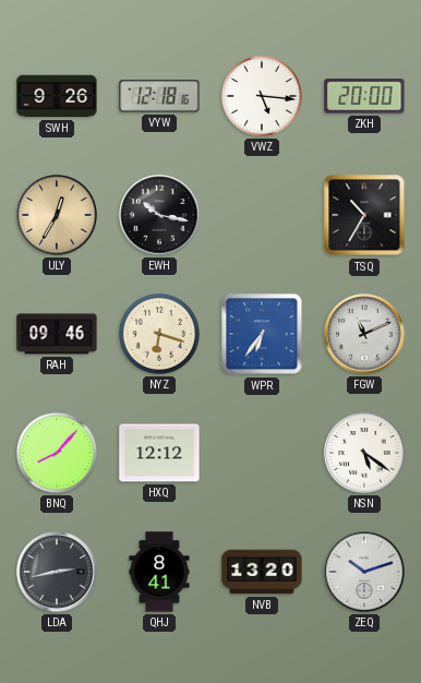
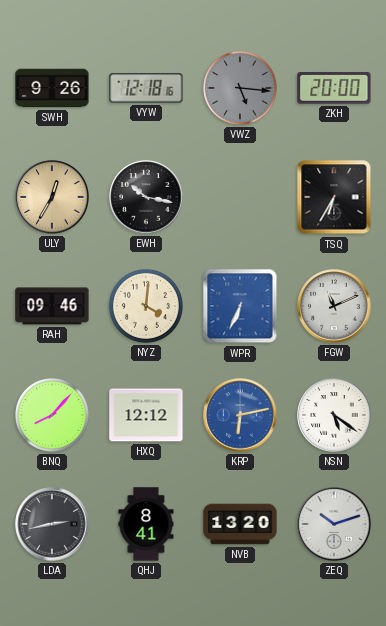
VWZ dial: white -> grey (240, 88)
TSQ: 10:35 -> 6:35 (334, 197)
NYZ: 6:18 -> 4:01 (146, 306)
WPR: 6:36 -> 6:34 (240, 306)
KRP: none -> 6:13 (240, 415)
